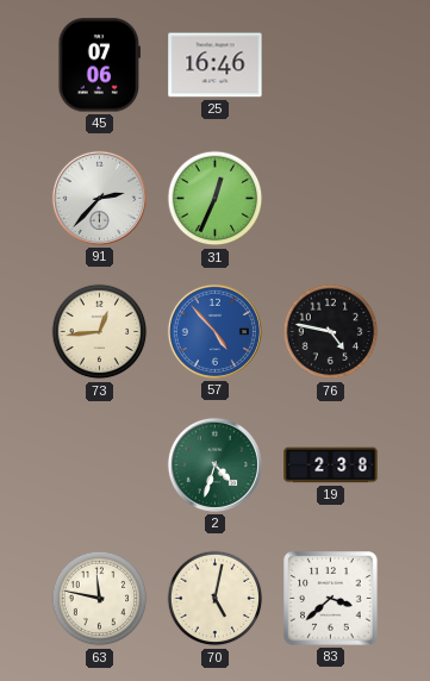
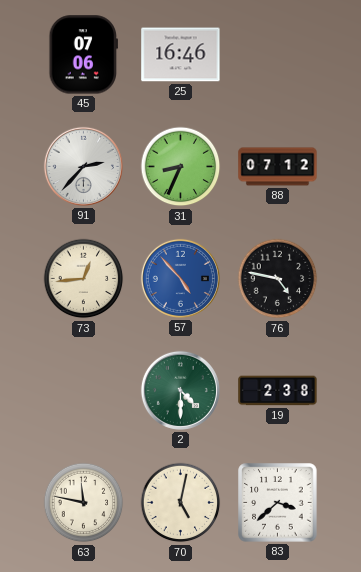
31: 12:34 -> 8:34 (181, 167)
88: none -> 07:12 (278, 167)
2: 4:33 -> 4:30 (180, 390)
